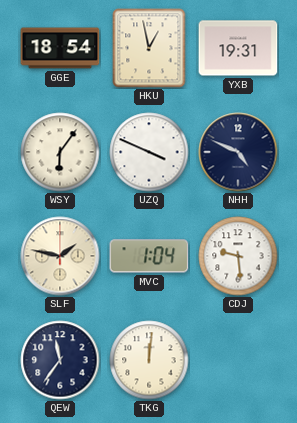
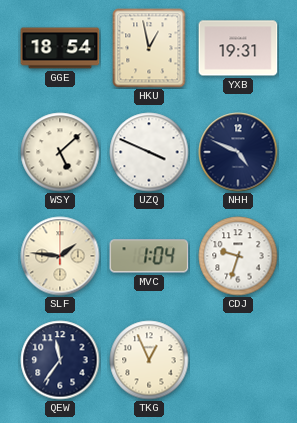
WSY: 6:06 -> 5:08 (60, 152)
SLF: 1:47 -> 1:46 (60, 256)
CDJ: 9:29 -> 9:33 (238, 256)
TKG: 12:01 -> 12:56 (149, 360)
